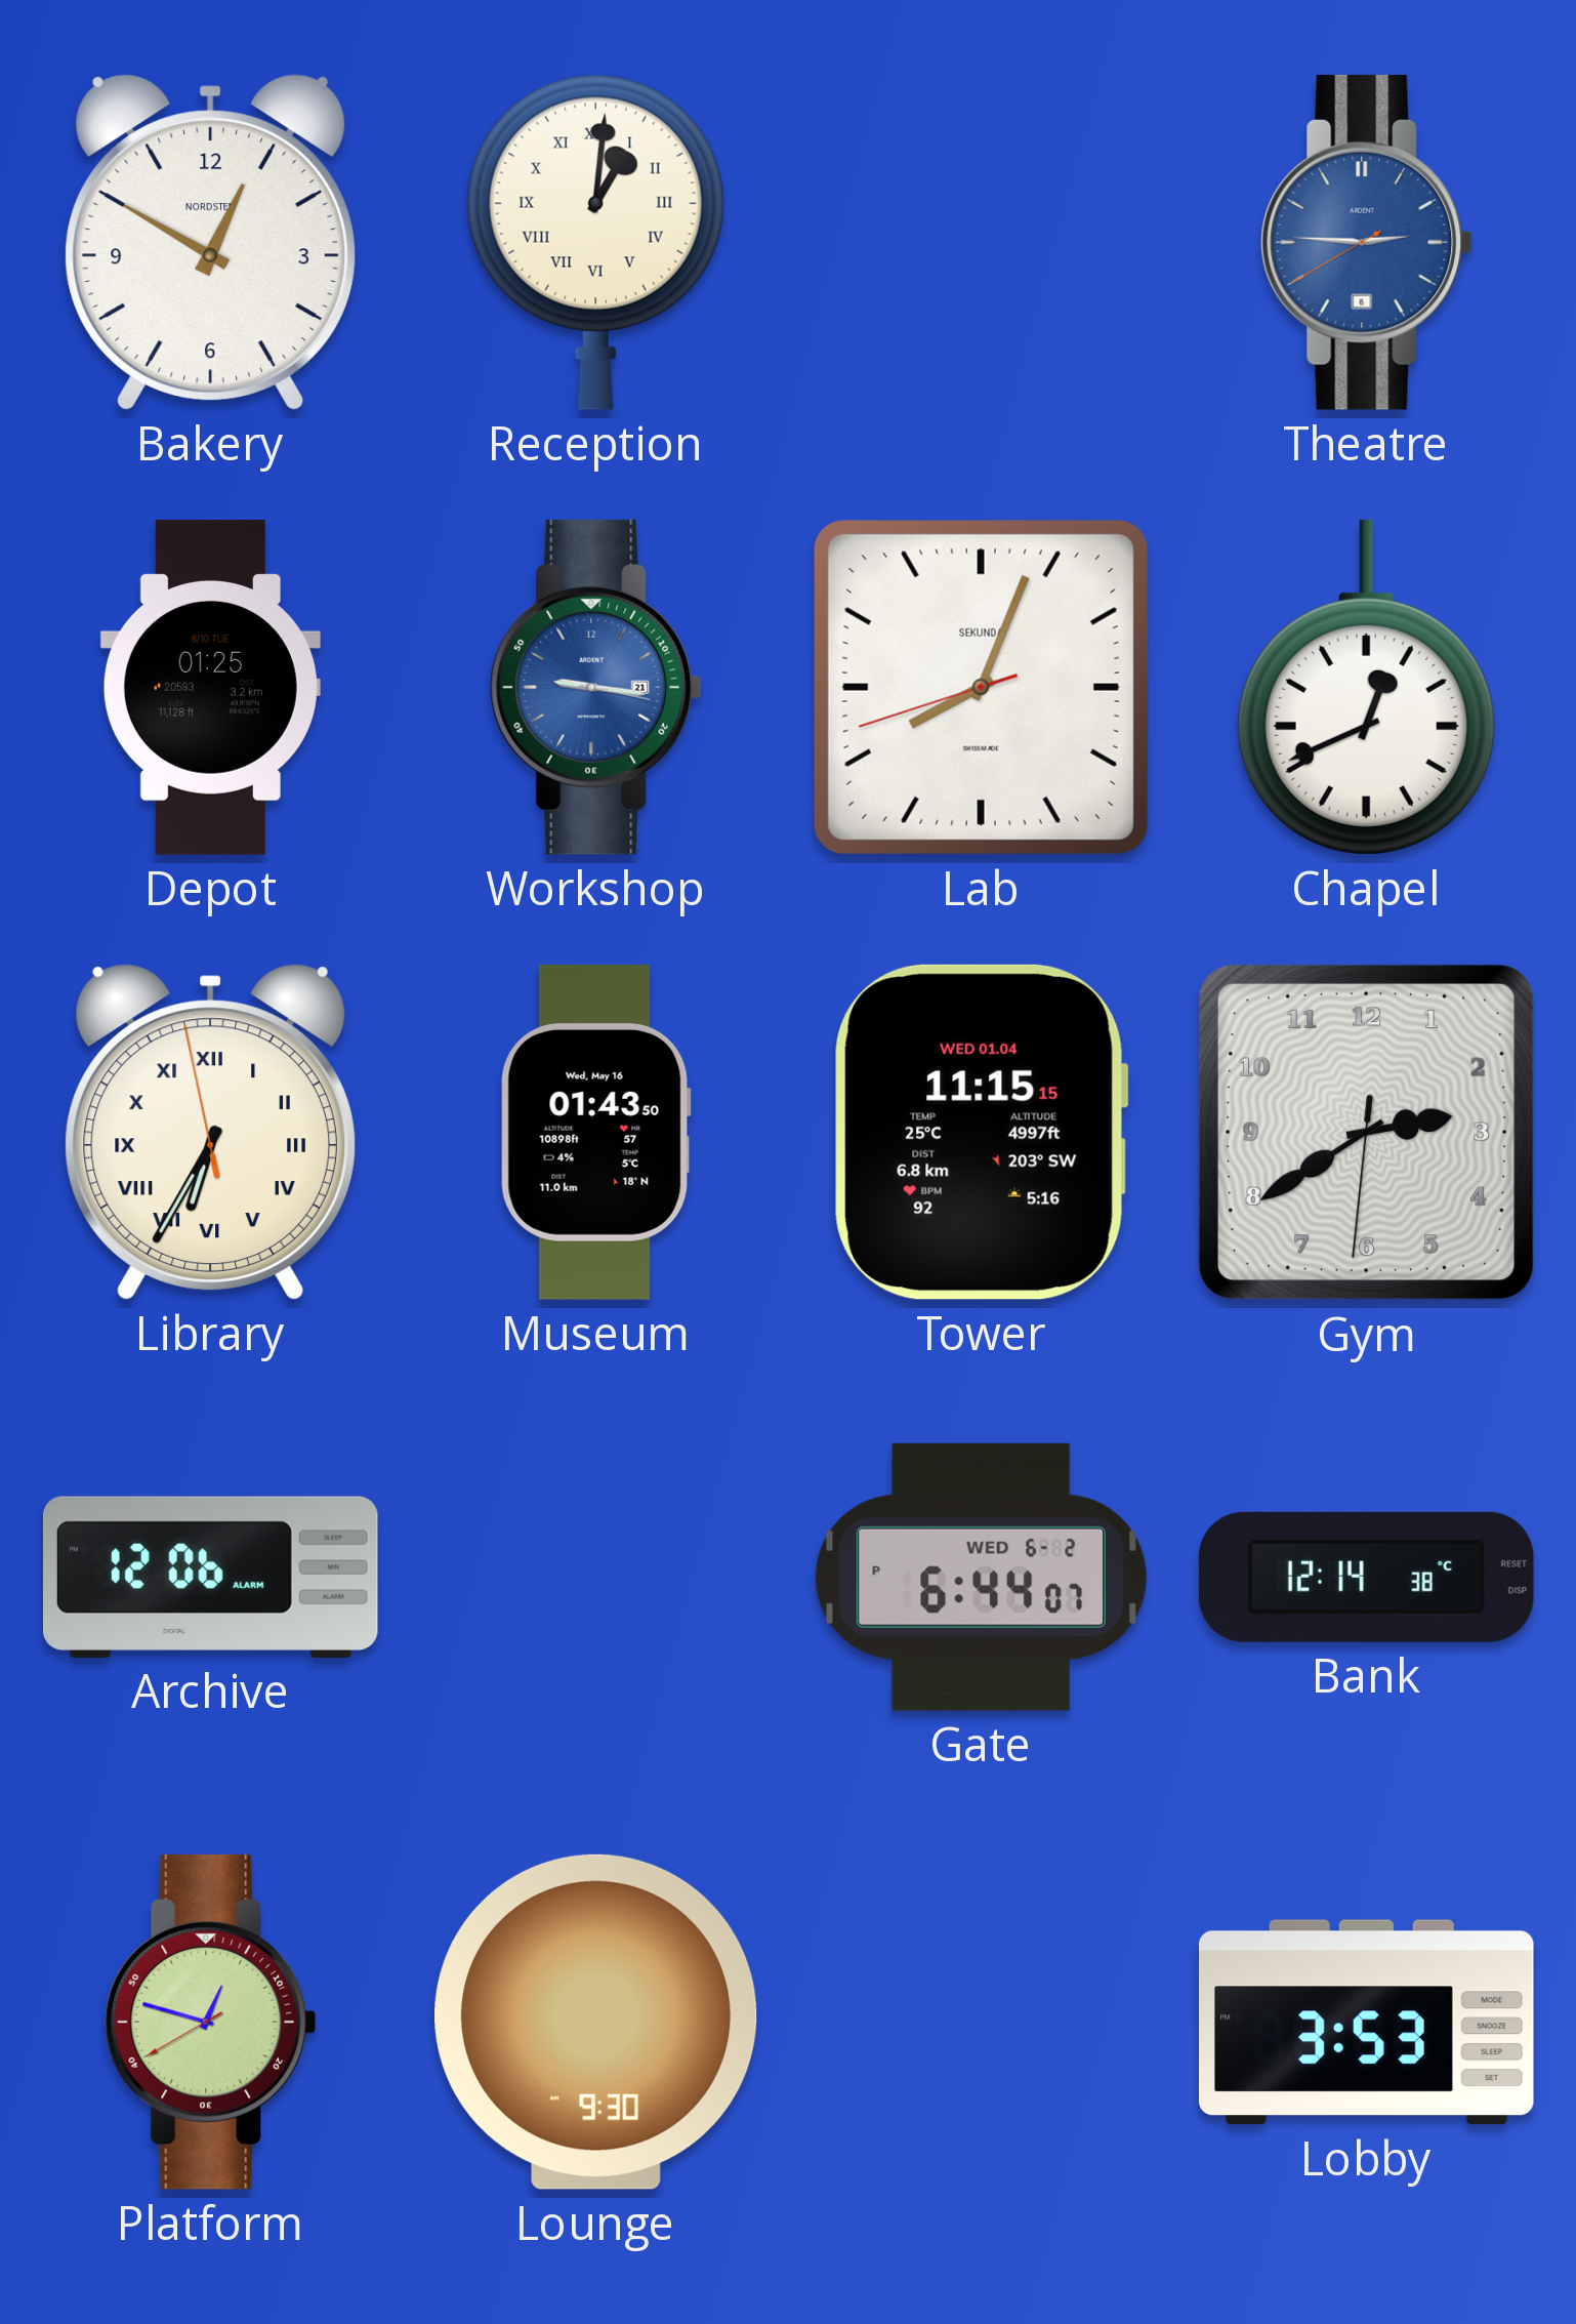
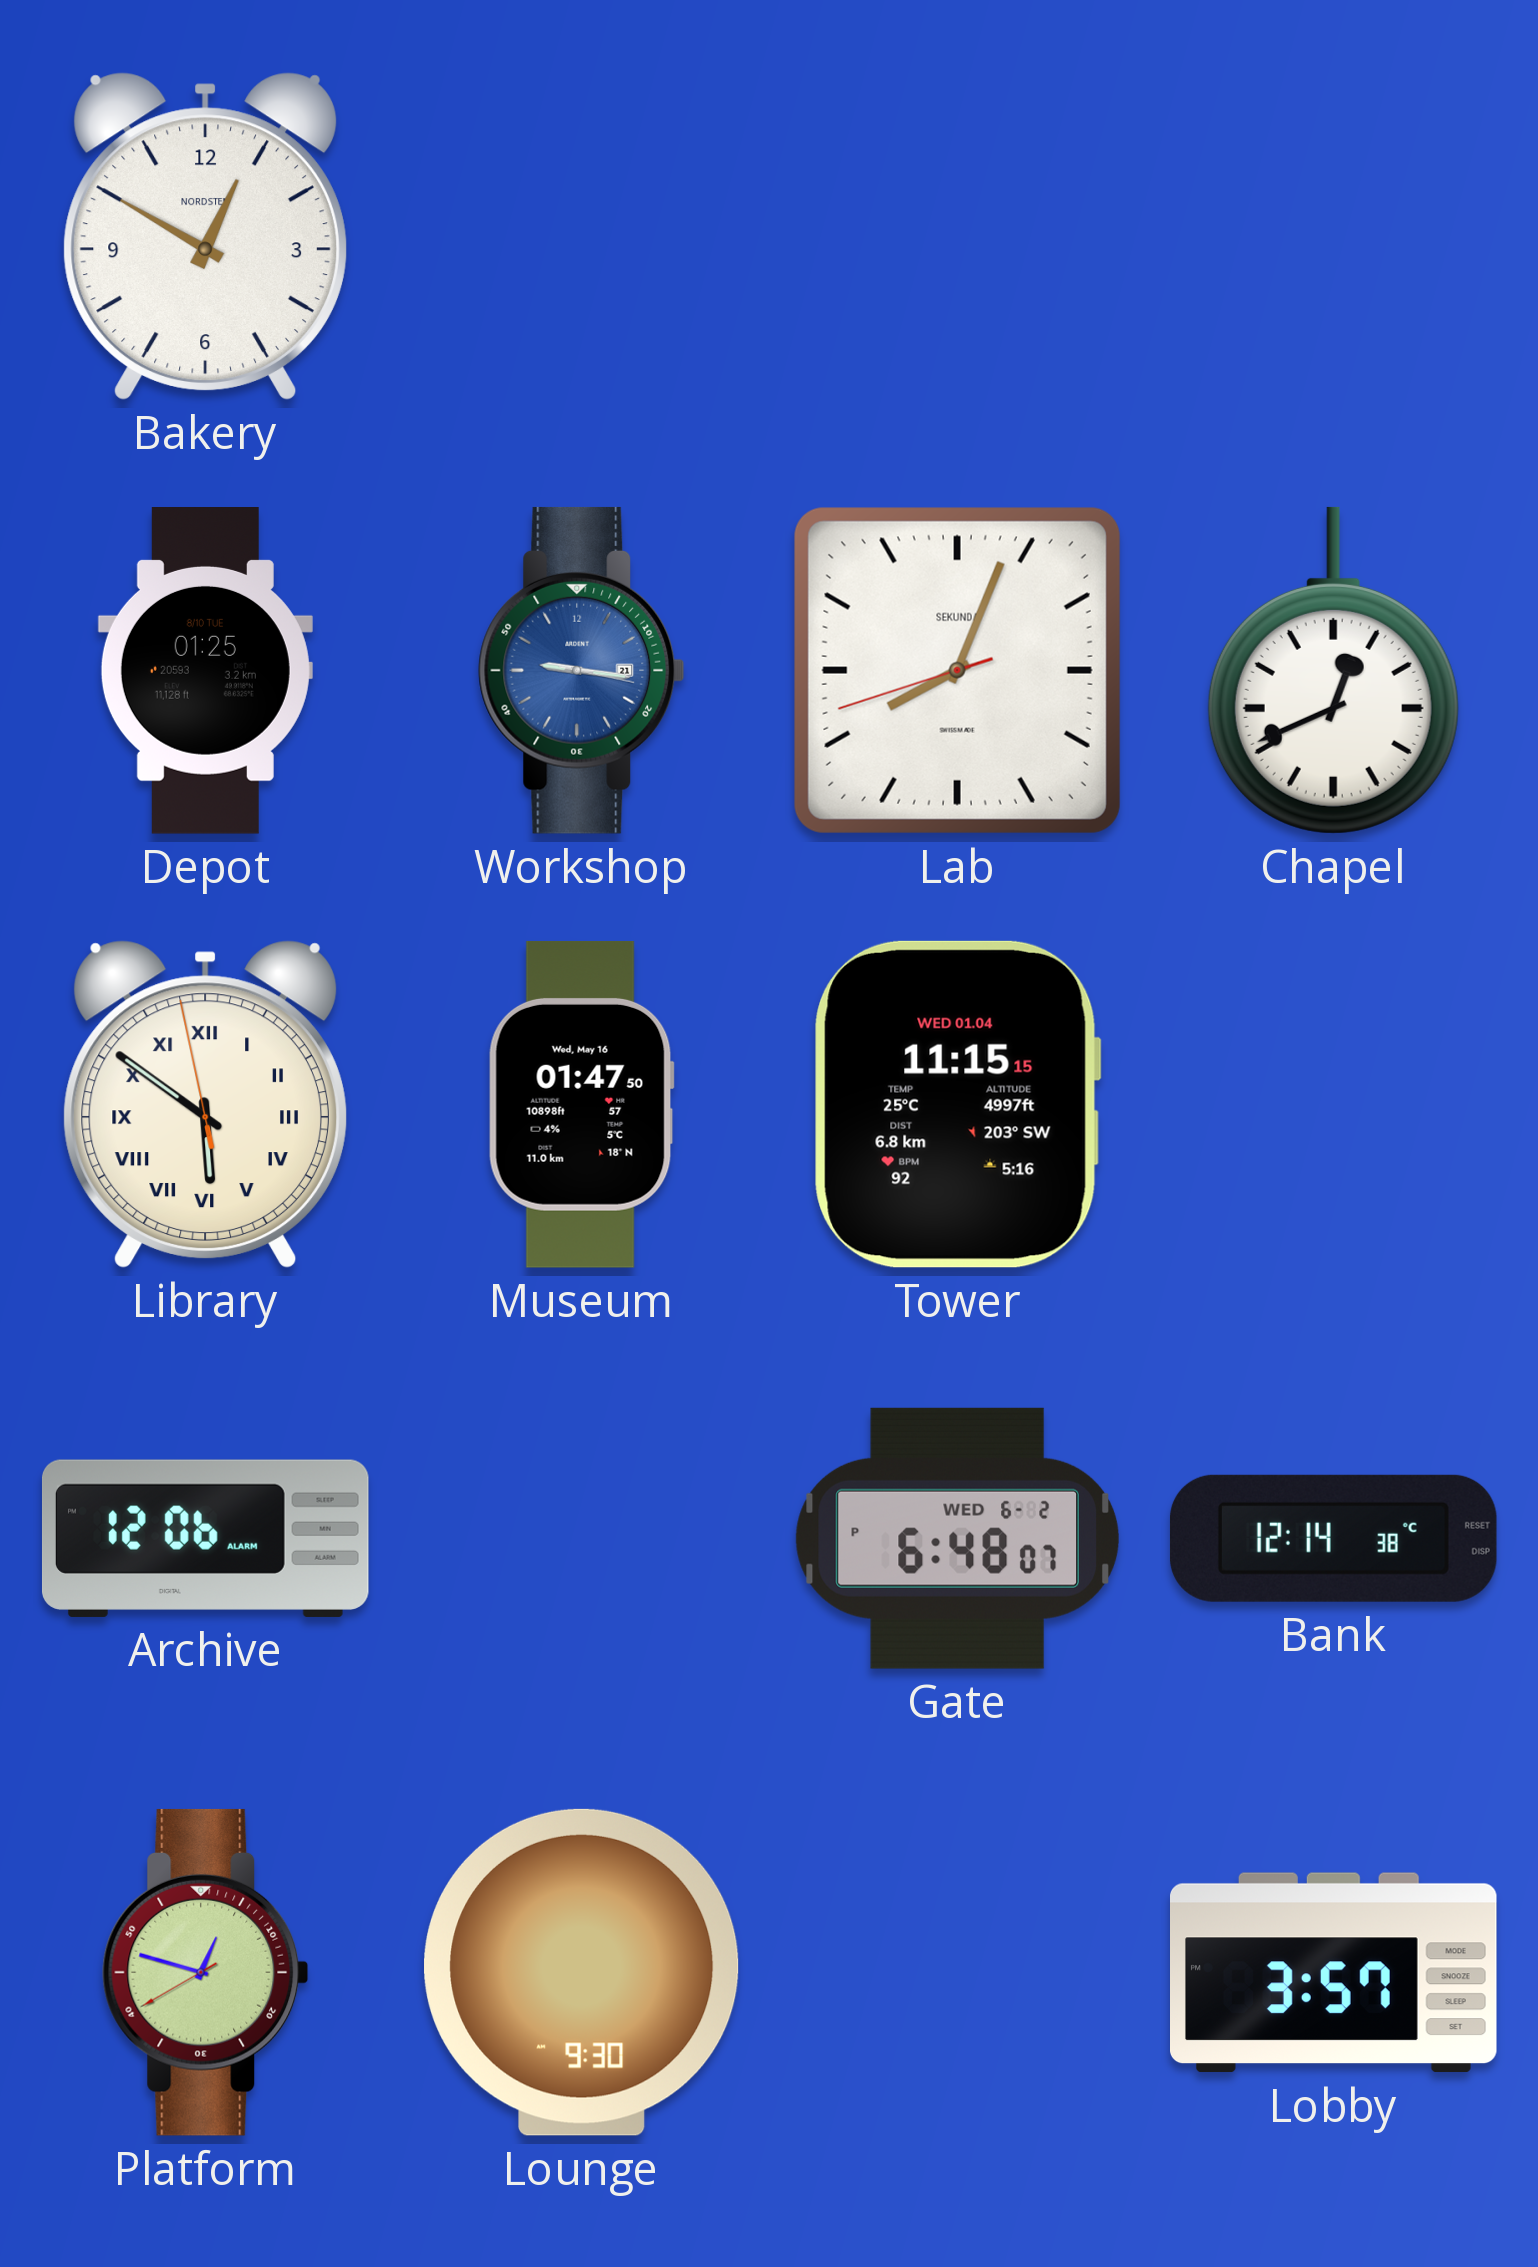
Reception: 1:01 -> none (595, 242)
Theatre: 2:45 -> none (1367, 242)
Library: 6:34 -> 5:50 (205, 1104)
Museum: 01:43 -> 01:47 (581, 1104)
Gym: 2:39 -> none (1366, 1132)
Gate: 6:44 -> 6:48 (957, 1538)
Lobby: 3:53 -> 3:57 (1334, 1973)
